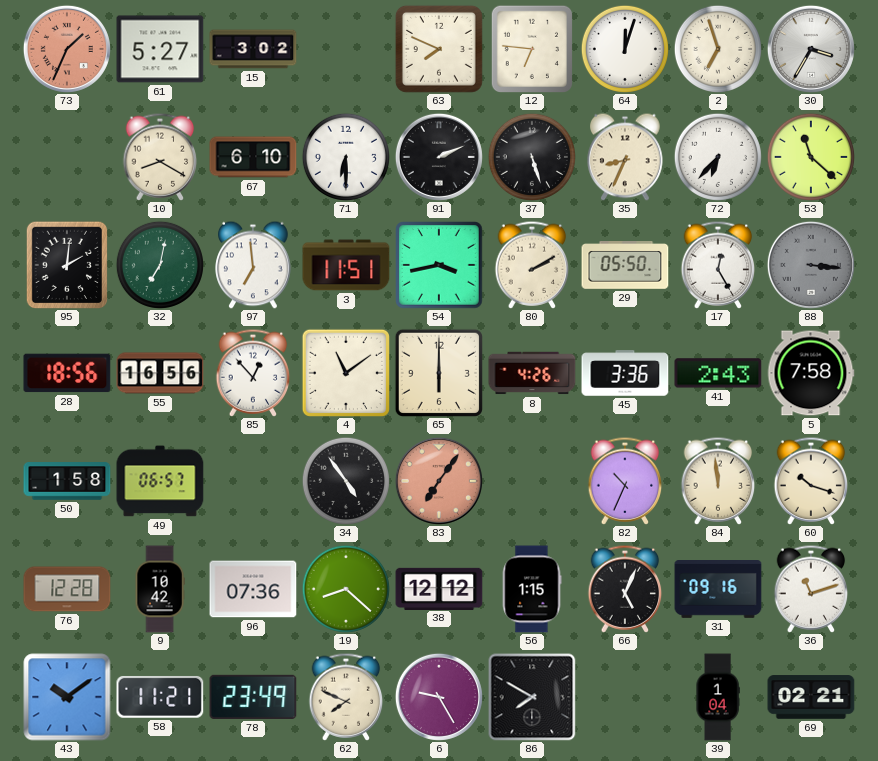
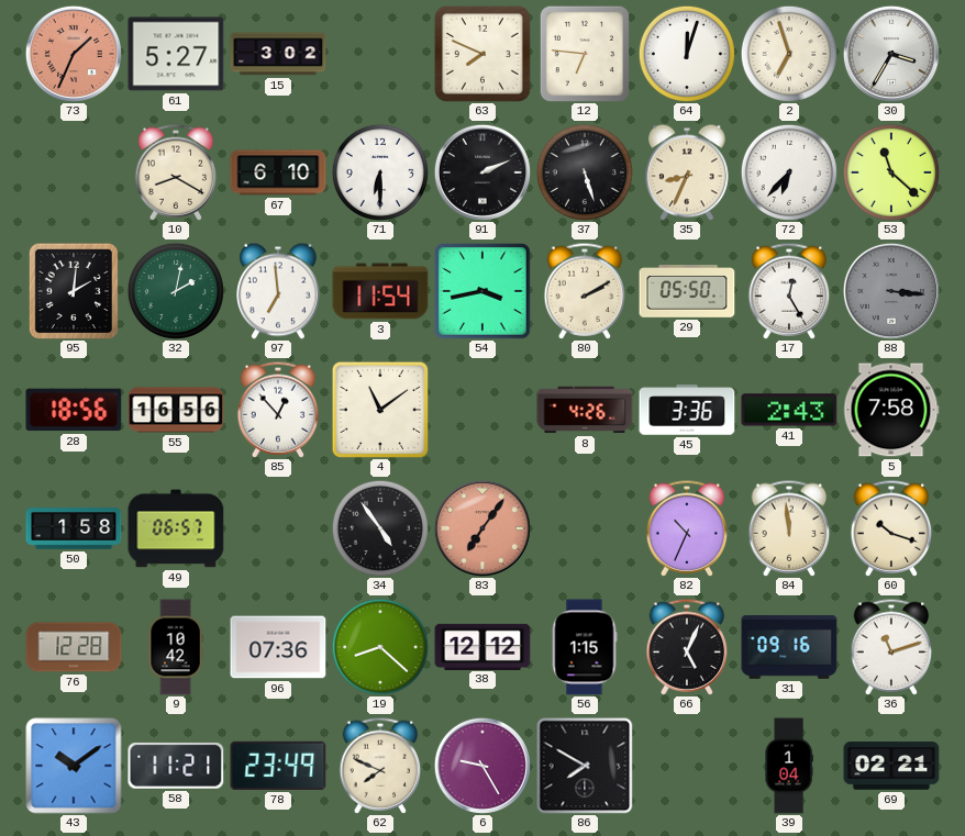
32: 7:02 -> 2:02 (176, 291)
3: 11:51 -> 11:54 (380, 291)
65: 6:00 -> none (438, 372)
